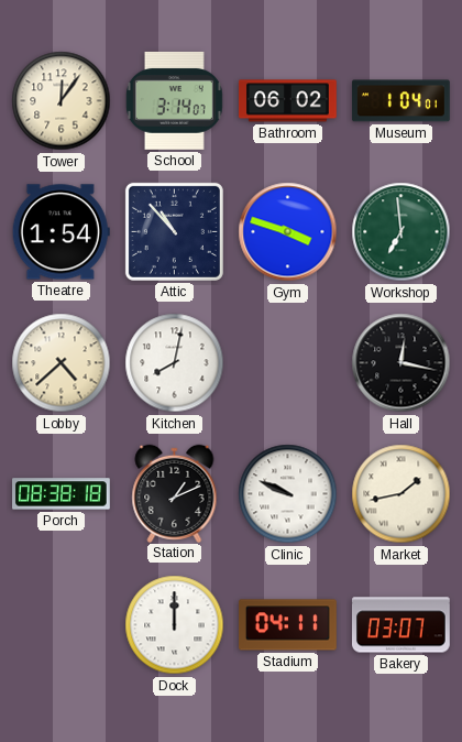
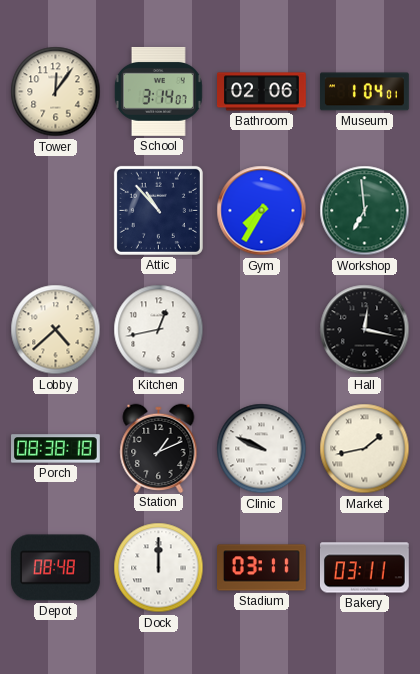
Bathroom: 06:02 -> 02:06 (262, 92)
Theatre: 1:54 -> none (61, 232)
Gym: 3:48 -> 7:35 (262, 211)
Kitchen: 8:02 -> 12:43 (159, 330)
Depot: none -> 08:48 (55, 568)
Stadium: 04:11 -> 03:11 (262, 568)
Bakery: 03:07 -> 03:11 (364, 568)
